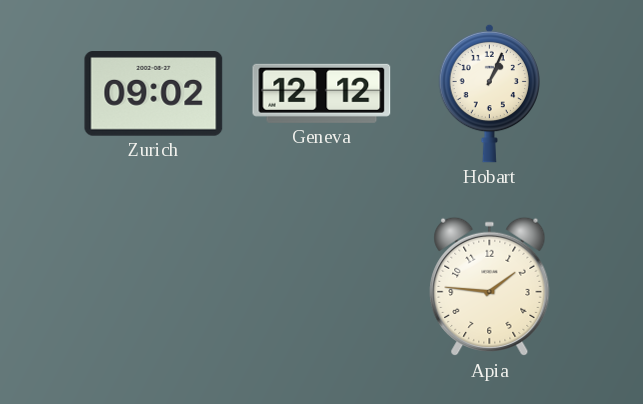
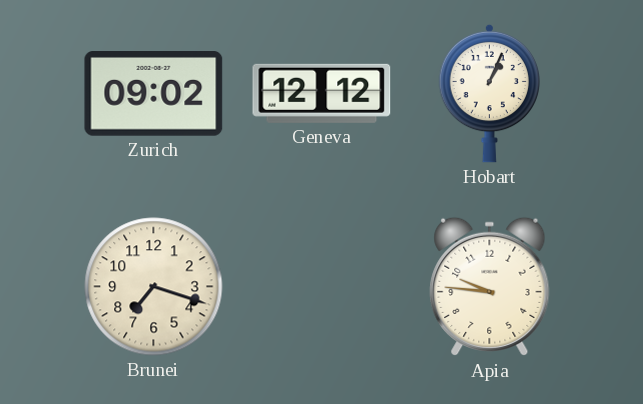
Brunei: none -> 7:18 (154, 287)
Apia: 1:46 -> 9:46 (490, 287)
